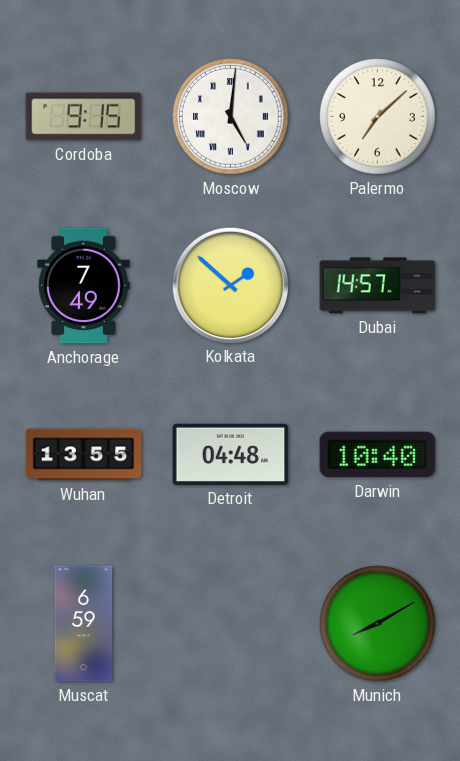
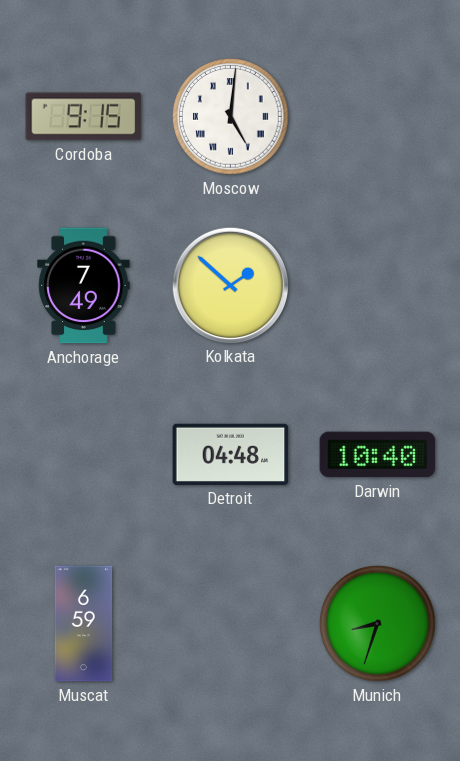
Palermo: 7:08 -> none (378, 117)
Dubai: 14:57 -> none (378, 286)
Wuhan: 13:55 -> none (84, 455)
Munich: 8:10 -> 8:33 (378, 624)
